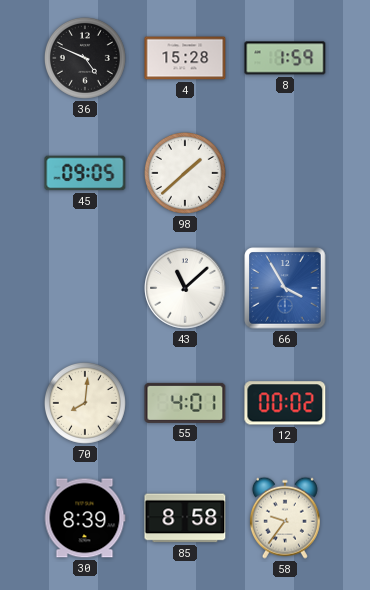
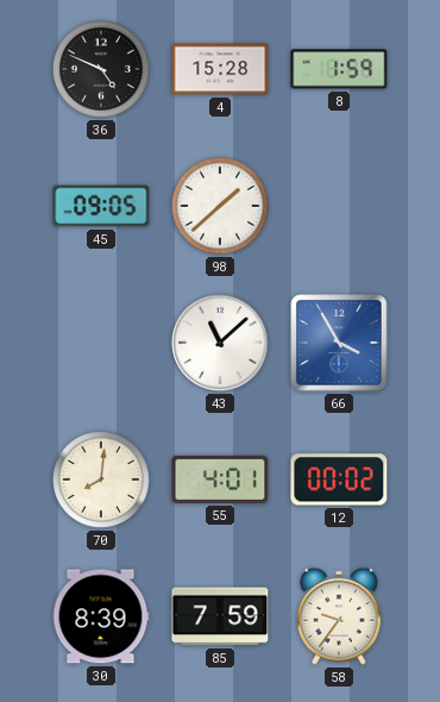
85: 8:58 -> 7:59 (220, 616)
